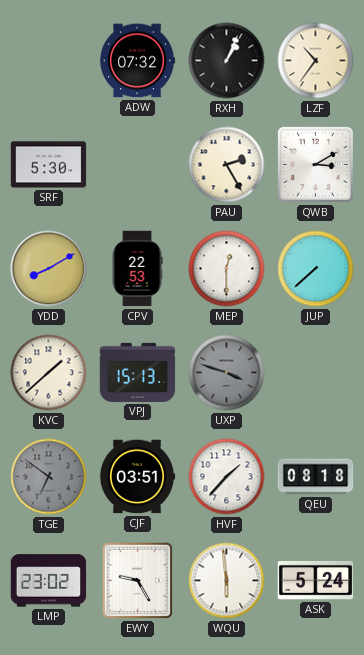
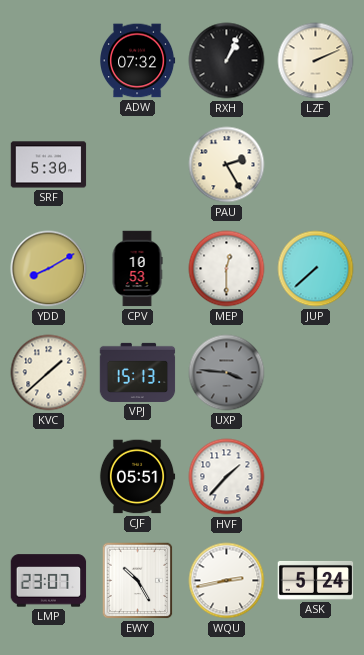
LZF: 10:36 -> 2:11 (316, 61)
QWB: 3:10 -> none (315, 164)
CPV: 22:53 -> 10:53 (137, 269)
UXP: 3:48 -> 3:46 (227, 373)
TGE: 6:51 -> none (49, 477)
CJF: 03:51 -> 05:51 (137, 477)
QEU: 08:18 -> none (316, 477)
LMP: 23:02 -> 23:07 (49, 581)
EWY: 9:25 -> 10:25 (138, 581)
WQU: 5:59 -> 2:43 (227, 581)
